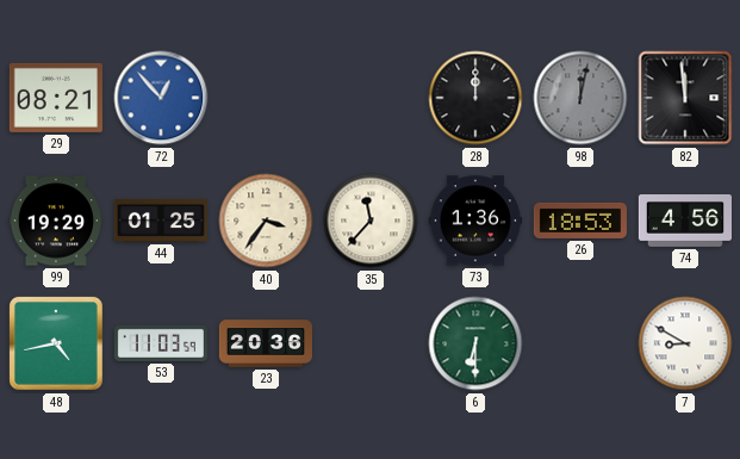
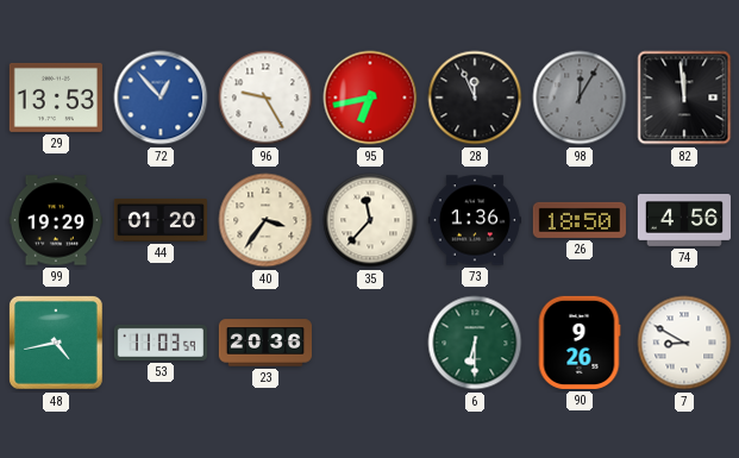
29: 08:21 -> 13:53 (56, 98)
96: none -> 9:25 (265, 98)
95: none -> 6:43 (370, 98)
28: 12:00 -> 11:56 (475, 98)
98: 12:02 -> 12:05 (580, 98)
44: 01:25 -> 01:20 (161, 220)
26: 18:53 -> 18:50 (580, 220)
90: none -> 9:26 (580, 343)
